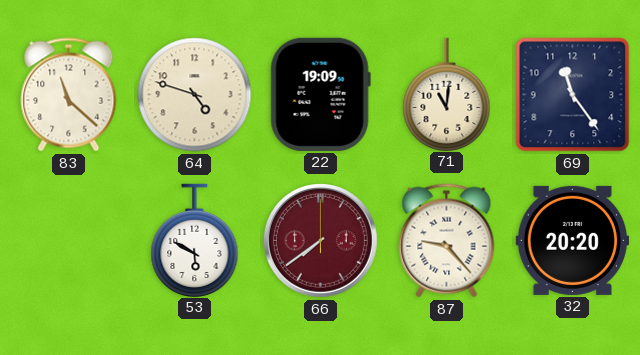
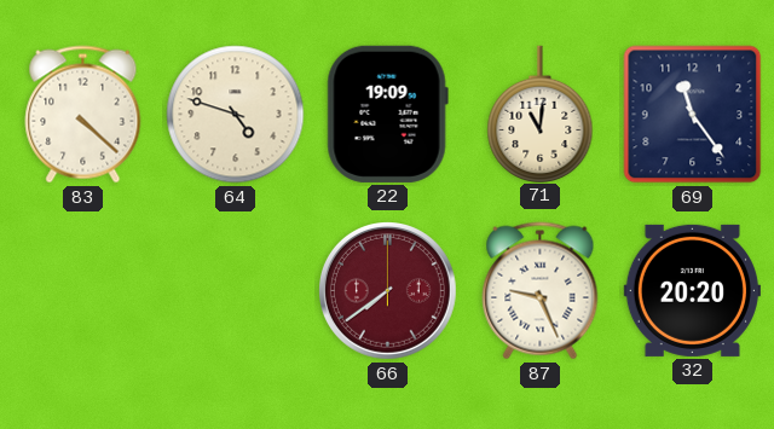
83: 11:22 -> 4:22 (83, 115)
53: 5:50 -> none (195, 240)
87: 9:23 -> 9:26 (541, 291)
